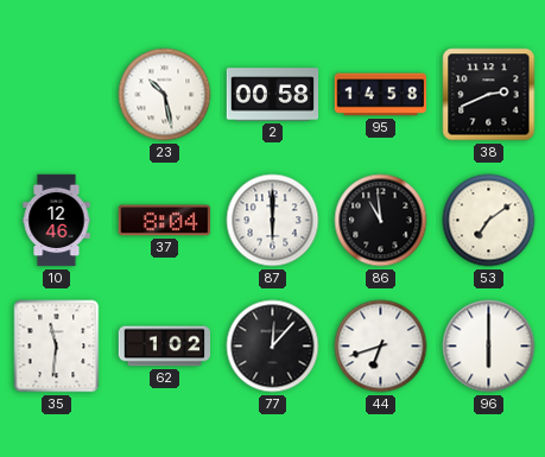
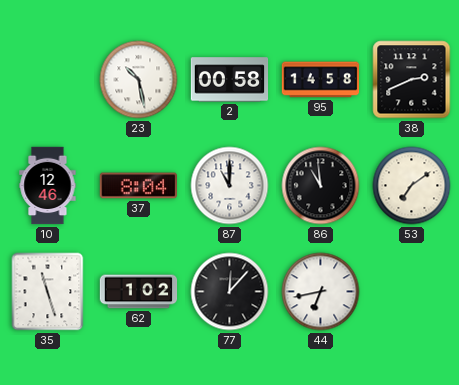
87: 6:00 -> 11:00 (230, 186)
35: 11:31 -> 11:27 (48, 292)
44: 6:42 -> 6:43 (321, 292)
96: 6:00 -> none (489, 347)
